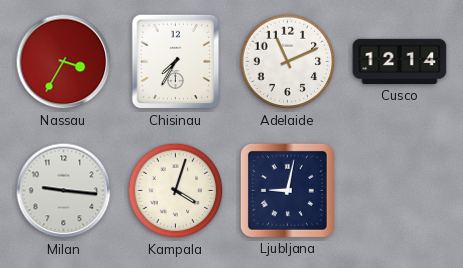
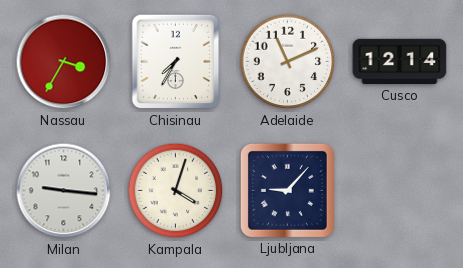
Ljubljana: 9:02 -> 9:07 (287, 190)
